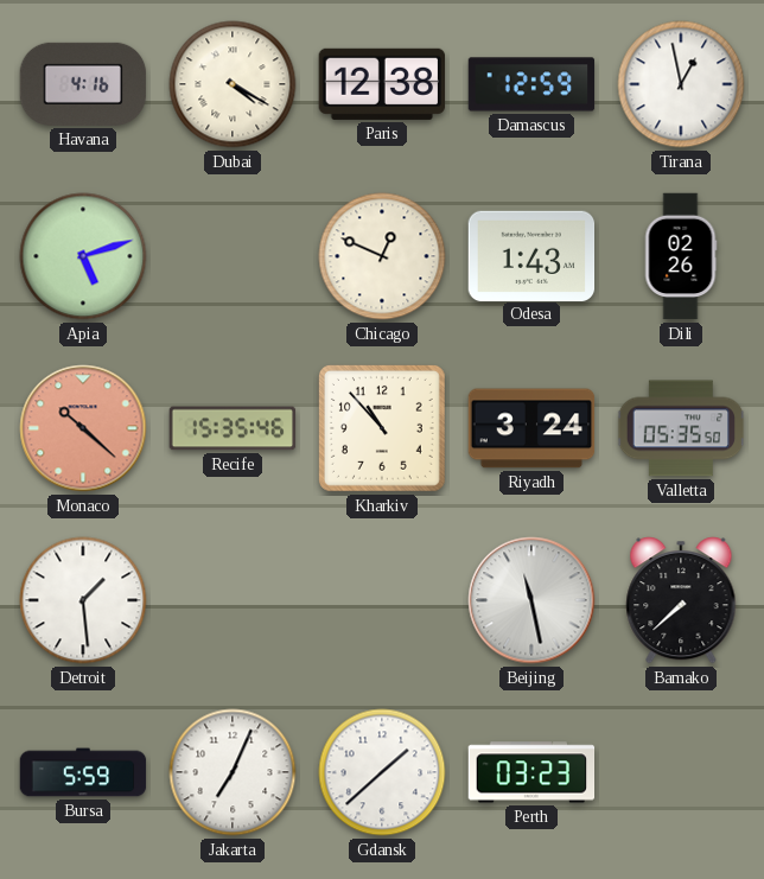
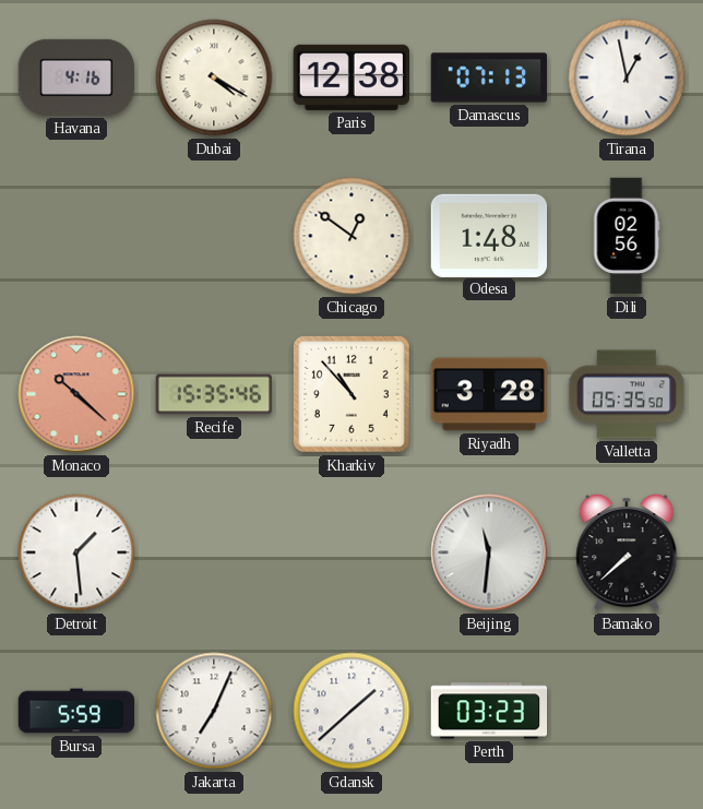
Damascus: 12:59 -> 07:13 (489, 78)
Apia: 5:12 -> none (83, 256)
Chicago: 12:49 -> 12:51 (352, 236)
Odesa: 1:43 -> 1:48 (489, 235)
Dili: 02:26 -> 02:56 (627, 236)
Riyadh: 3:24 -> 3:28 (489, 394)
Beijing: 11:28 -> 11:31 (489, 552)
